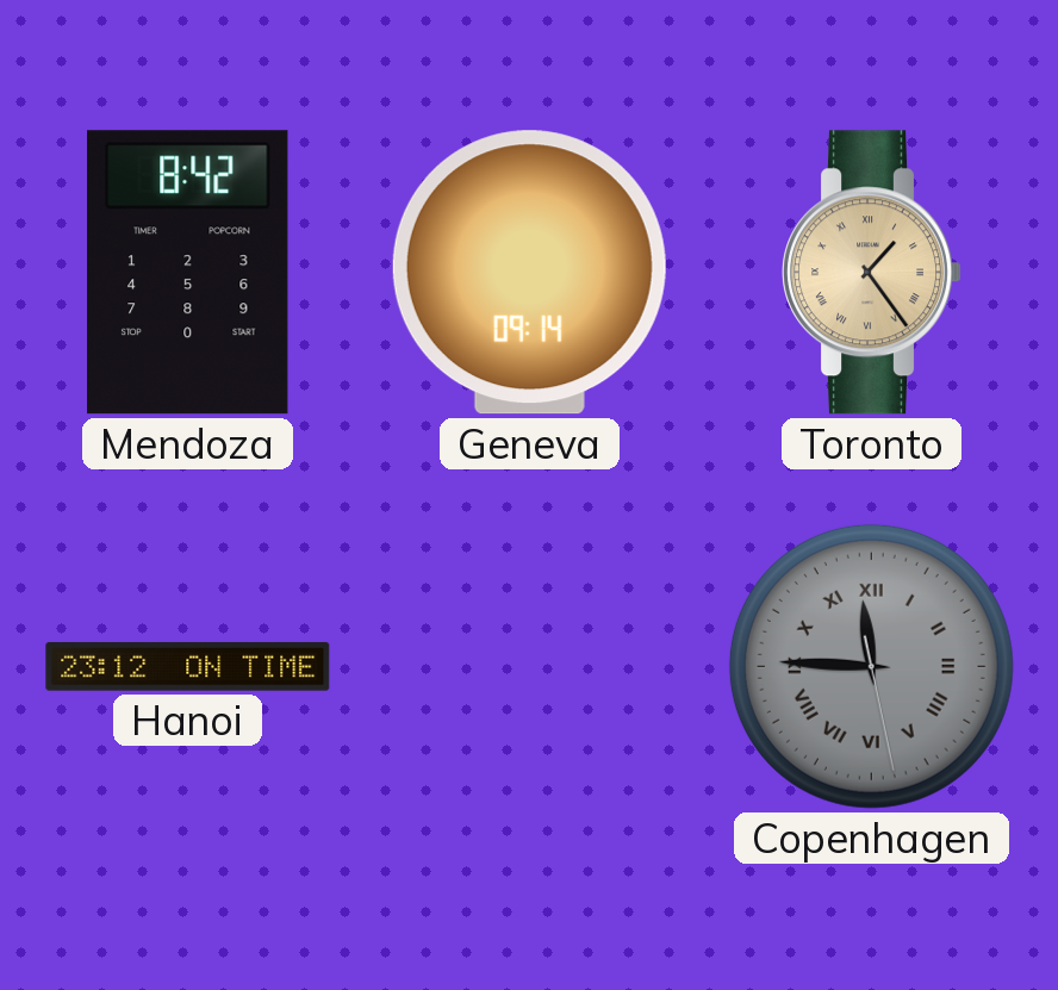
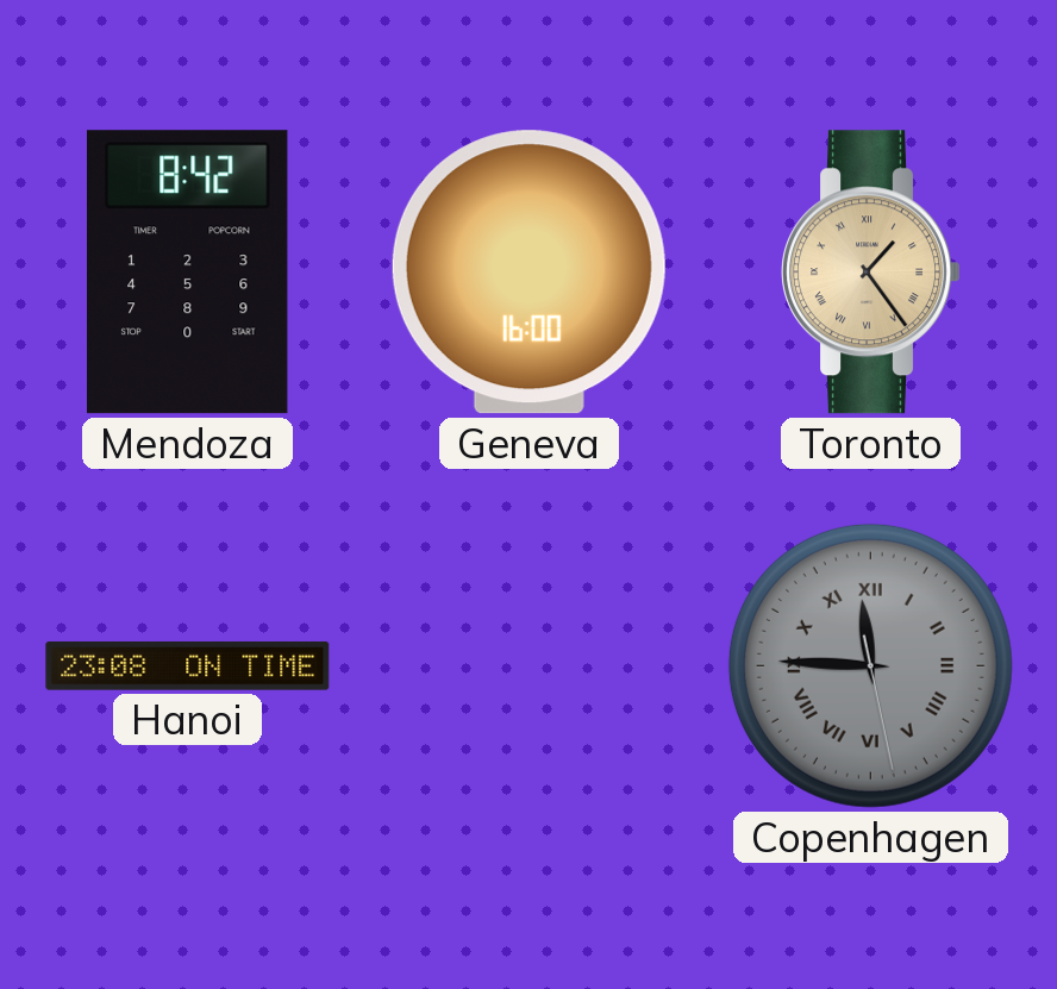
Geneva: 09:14 -> 16:00 (528, 273)
Hanoi: 23:12 -> 23:08 (188, 665)
